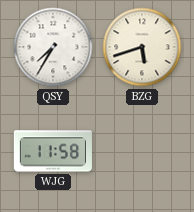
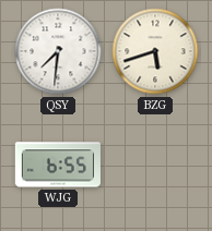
QSY: 7:35 -> 7:31 (58, 51)
WJG: 11:58 -> 6:55 (58, 165)
